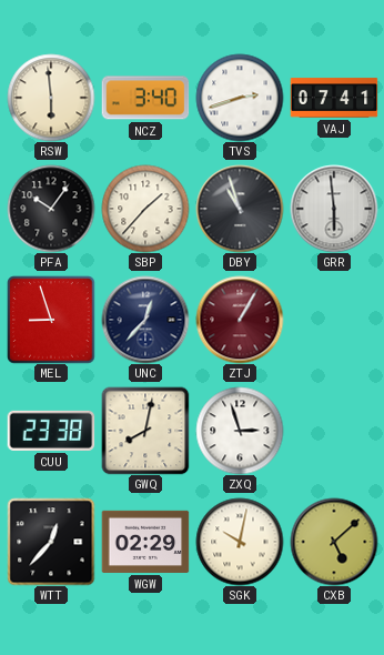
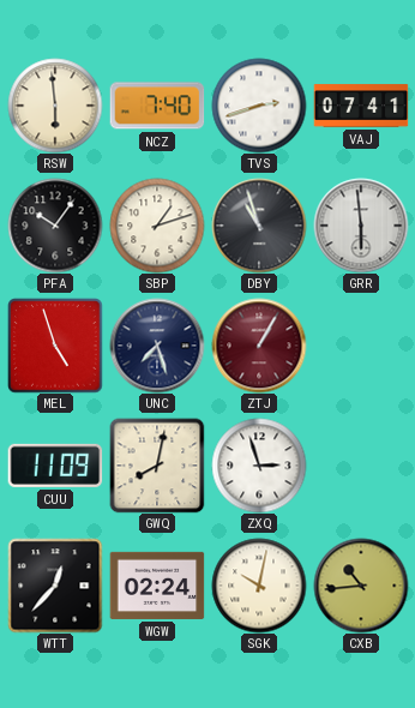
NCZ: 3:40 -> 7:40 (157, 106)
SBP: 1:37 -> 1:12 (157, 226)
MEL: 8:57 -> 4:57 (55, 346)
UNC: 12:37 -> 7:27 (157, 346)
CUU: 23:38 -> 11:09 (55, 466)
WGW: 02:29 -> 02:24 (157, 586)
CXB: 5:08 -> 10:44 (361, 586)
